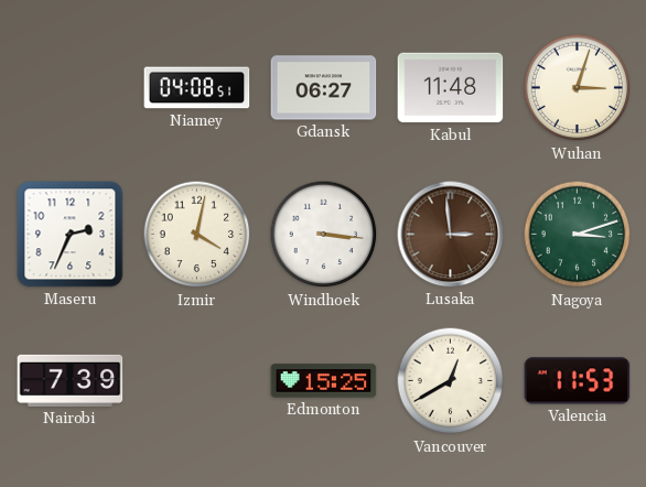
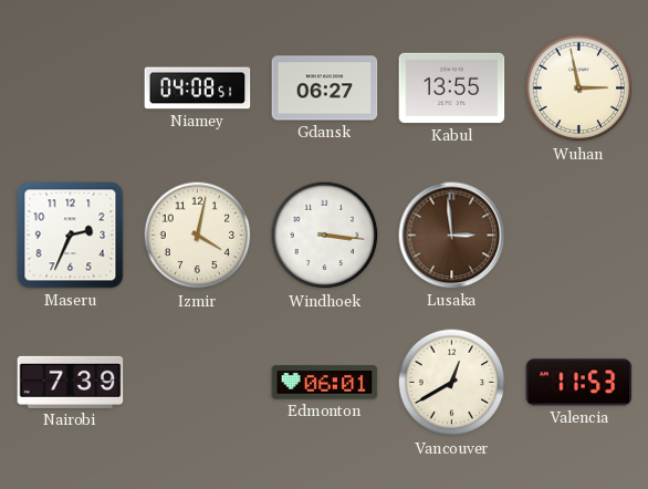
Kabul: 11:48 -> 13:55 (452, 89)
Wuhan: 3:03 -> 2:58 (579, 89)
Nagoya: 3:12 -> none (578, 235)
Edmonton: 15:25 -> 06:01 (325, 383)
